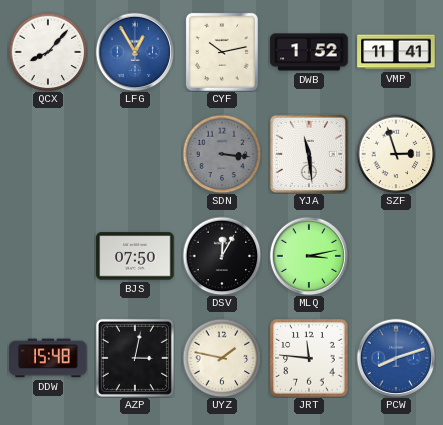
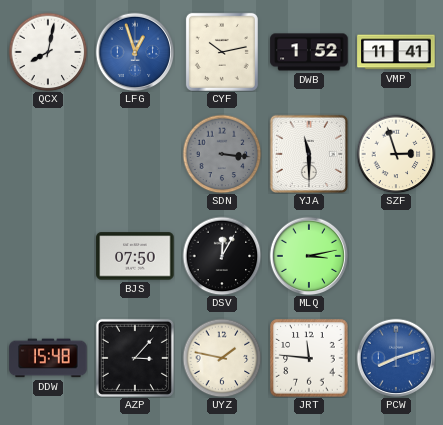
QCX: 8:07 -> 8:02 (48, 52)
LFG: 12:55 -> 12:57 (135, 52)
YJA: 11:29 -> 11:30 (308, 153)
AZP: 3:02 -> 3:07 (135, 358)
